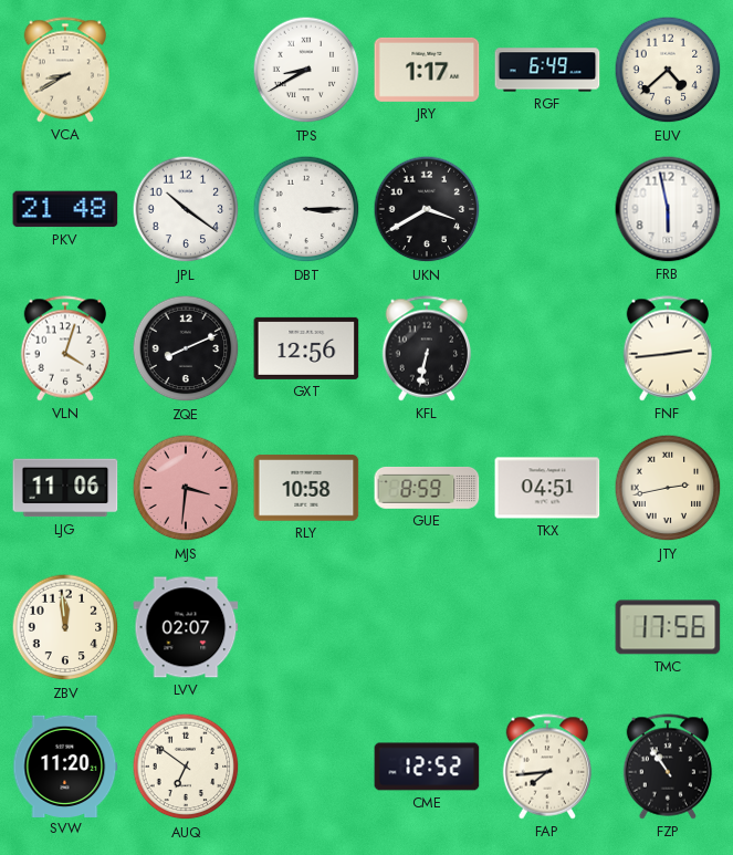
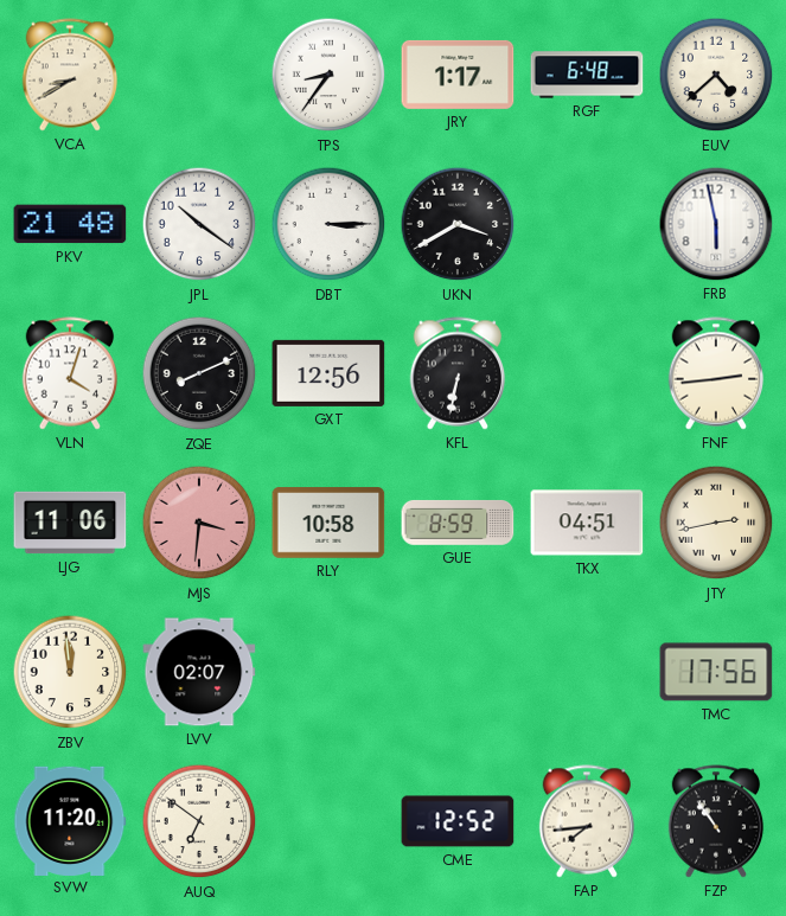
TPS: 8:40 -> 8:36 (328, 75)
RGF: 6:49 -> 6:48 (587, 75)
